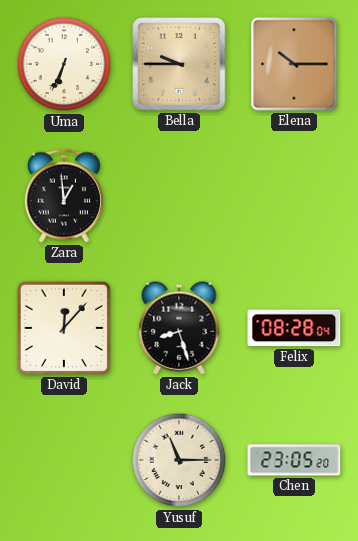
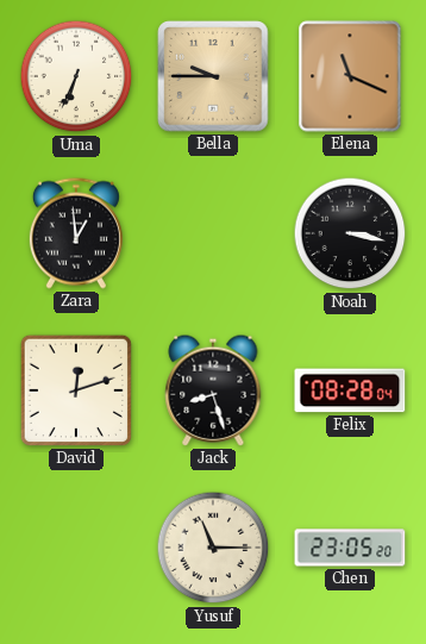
Elena: 10:15 -> 11:19 (350, 76)
Noah: none -> 3:17 (350, 233)
David: 12:07 -> 12:12 (76, 390)
